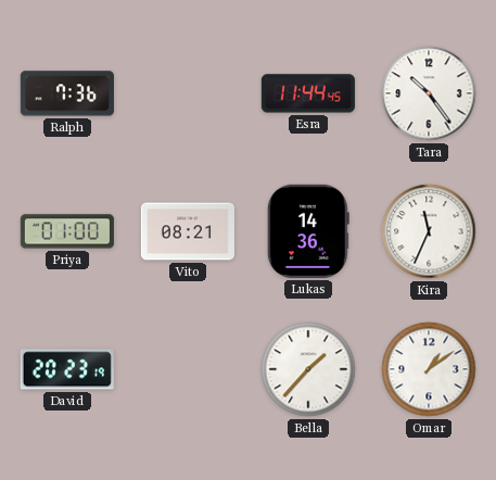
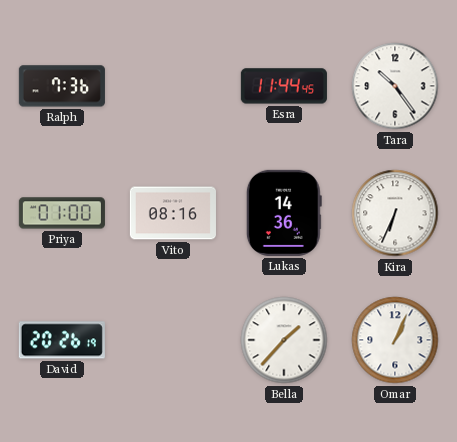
Vito: 08:21 -> 08:16 (173, 213)
Kira: 11:34 -> 6:34 (395, 213)
David: 20:23 -> 20:26 (62, 340)
Omar: 1:09 -> 1:04 (395, 340)
